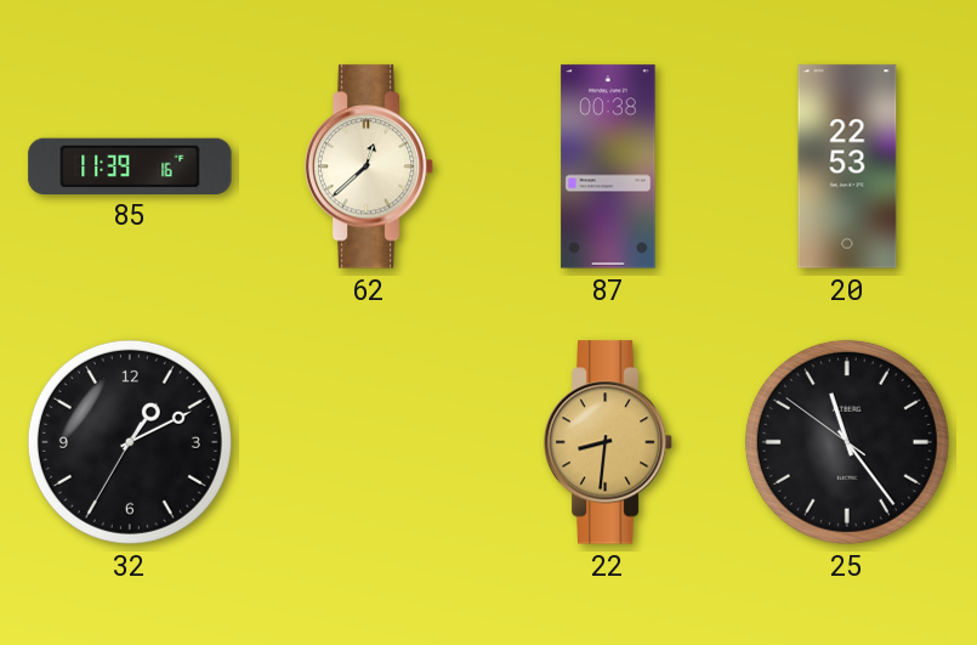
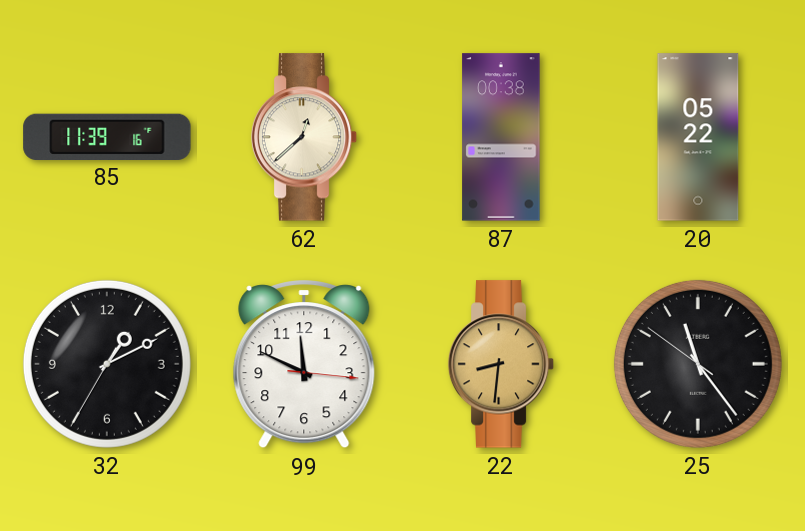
20: 22:53 -> 05:22 (698, 137)
99: none -> 11:49 (304, 365)
